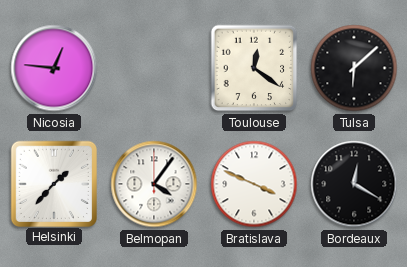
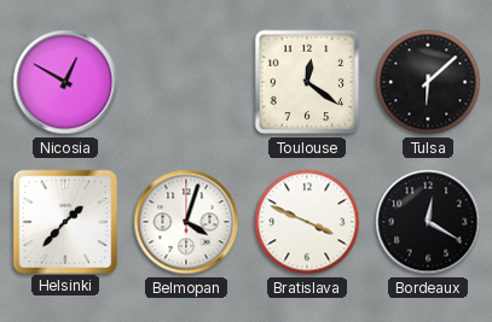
Nicosia: 12:46 -> 12:50 (65, 82)
Belmopan: 4:06 -> 4:03 (186, 222)
